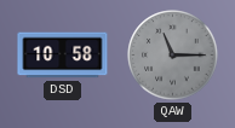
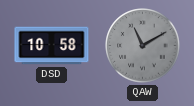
QAW: 11:15 -> 11:10 (143, 46)
